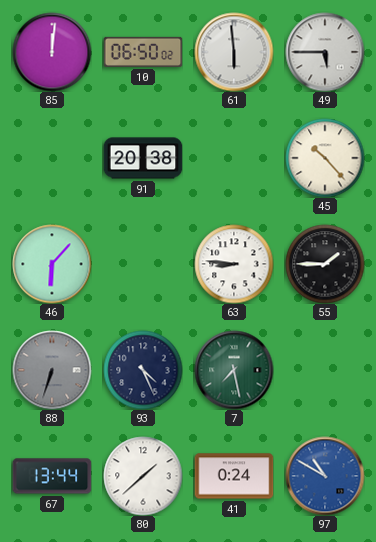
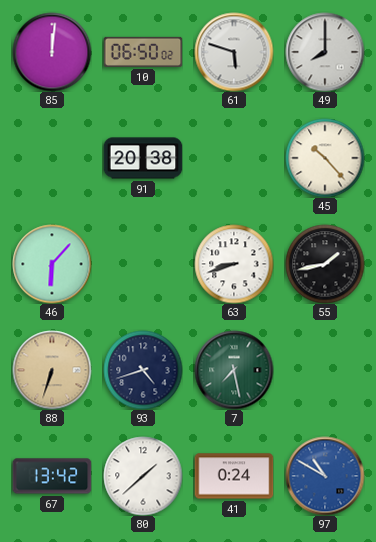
61: 5:59 -> 5:48 (234, 52)
49: 5:45 -> 8:00 (325, 52)
63: 8:46 -> 8:42 (234, 264)
55: 1:45 -> 1:43 (325, 264)
88 dial: grey -> champagne (52, 370)
93: 4:26 -> 4:42 (143, 370)
67: 13:44 -> 13:42 (52, 476)
